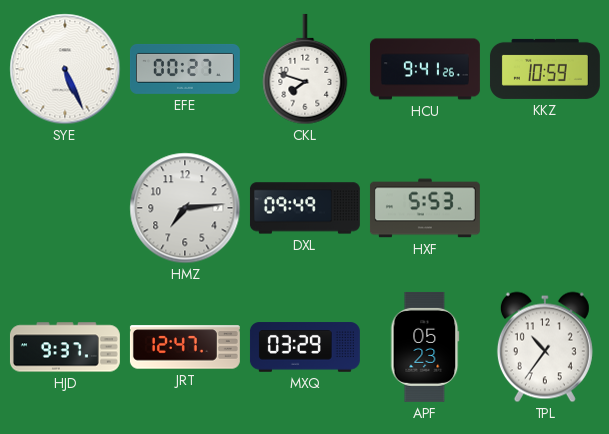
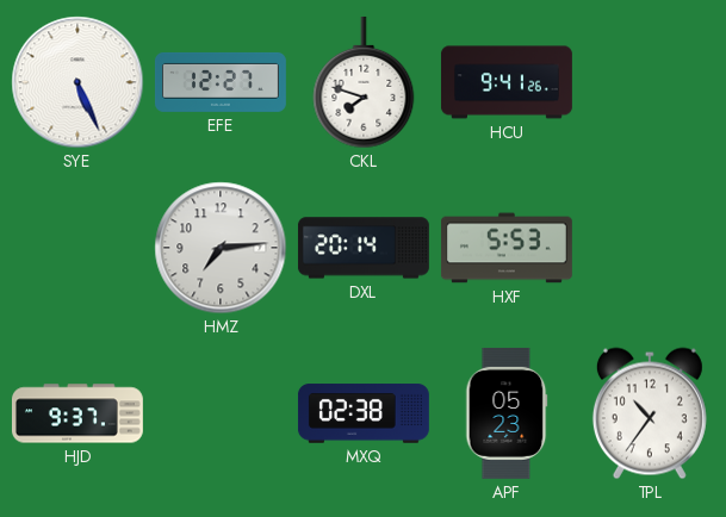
EFE: 00:27 -> 12:27 (221, 82)
KKZ: 10:59 -> none (545, 69)
DXL: 09:49 -> 20:14 (364, 248)
JRT: 12:47 -> none (185, 347)
MXQ: 03:29 -> 02:38 (364, 413)
